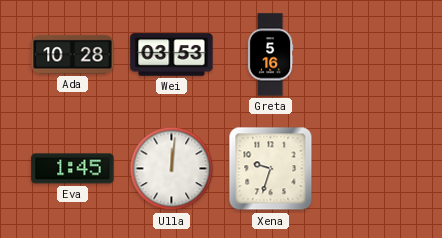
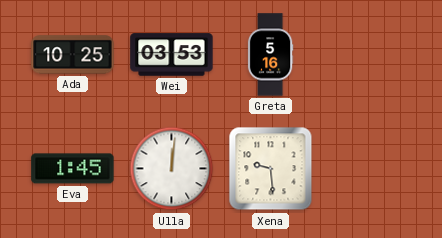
Ada: 10:28 -> 10:25 (73, 55)
Xena: 9:33 -> 9:29 (271, 169)
